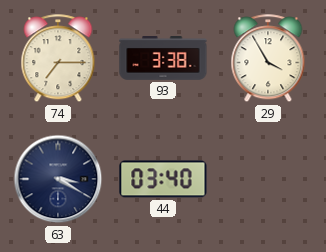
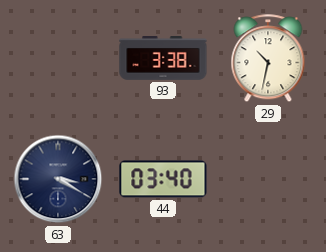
74: 7:15 -> none (58, 59)
29: 3:55 -> 10:32 (268, 59)
